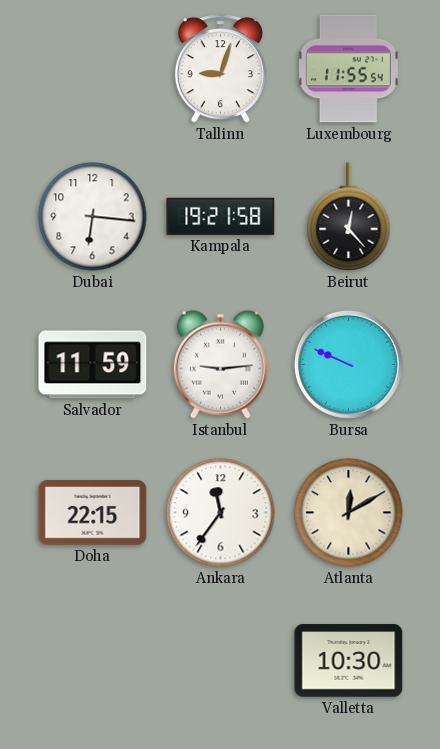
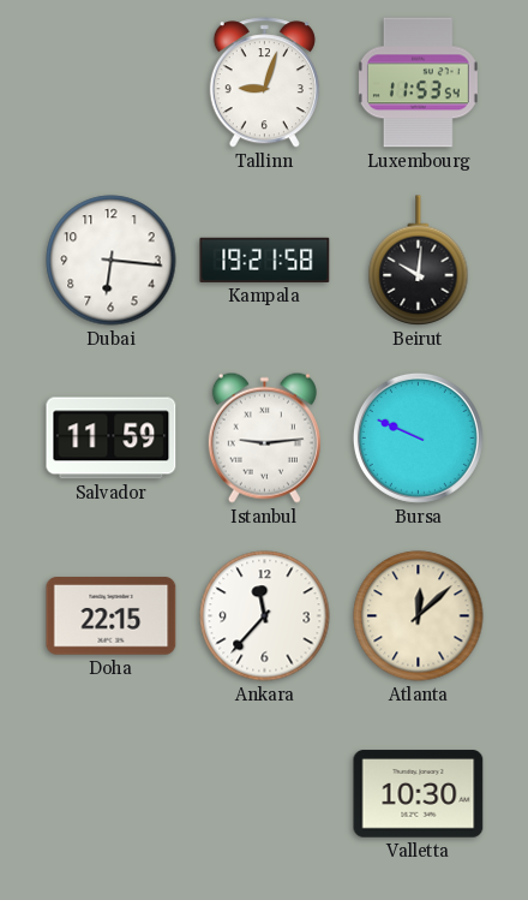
Luxembourg: 11:55 -> 11:53 (418, 83)
Beirut: 12:23 -> 10:01 (419, 261)
Ankara: 11:36 -> 11:37 (265, 616)
Atlanta: 12:10 -> 12:08 (419, 616)
